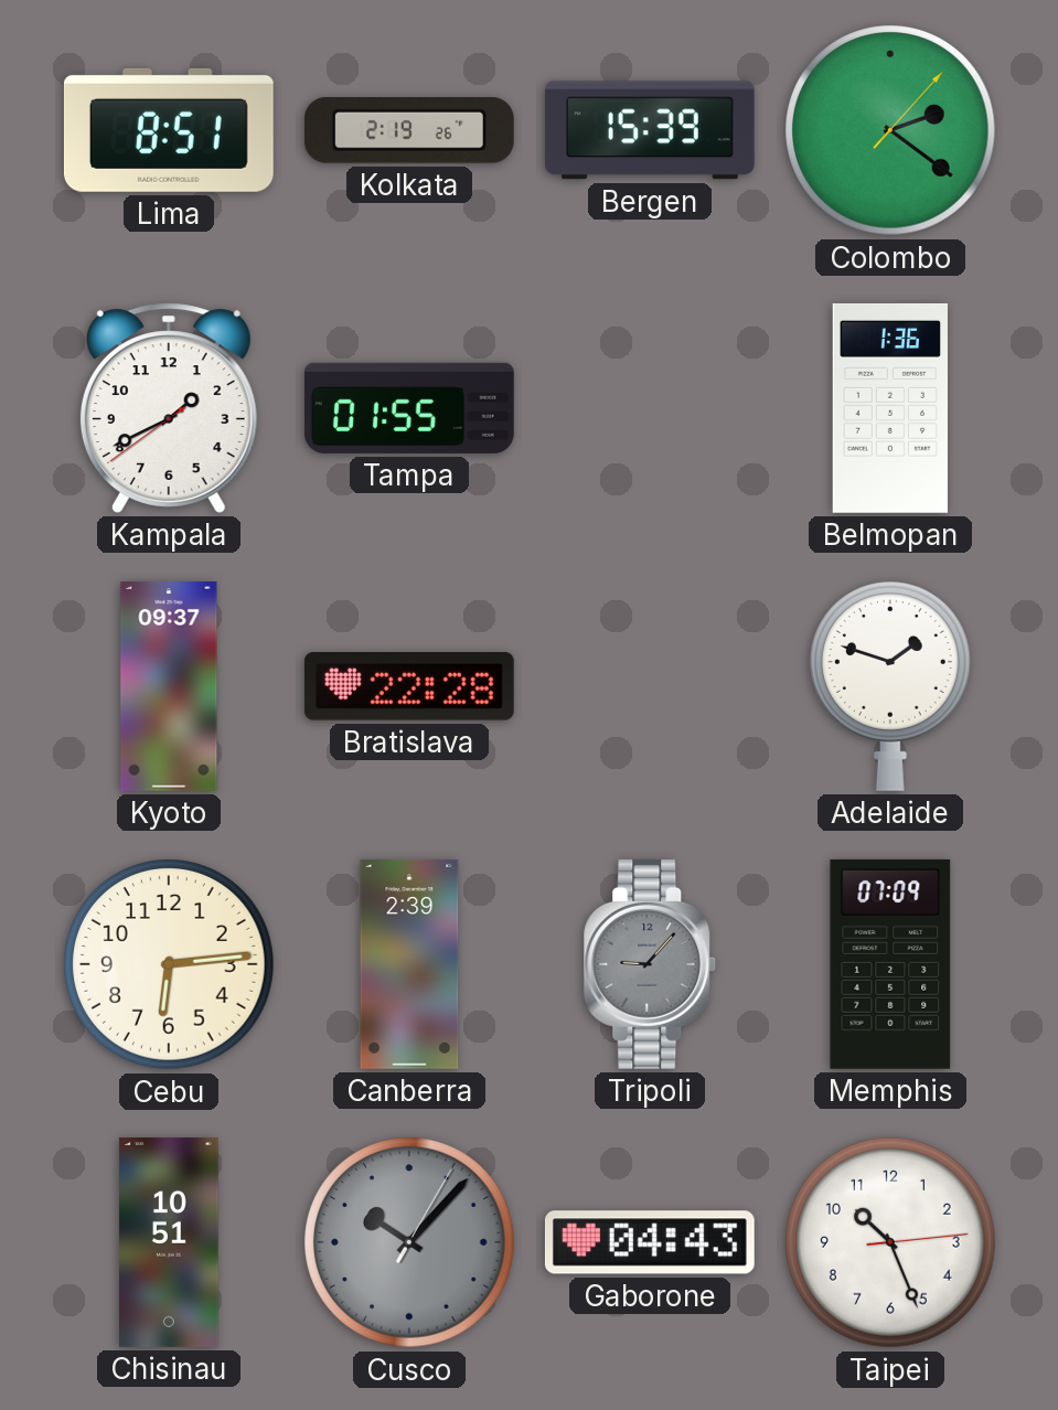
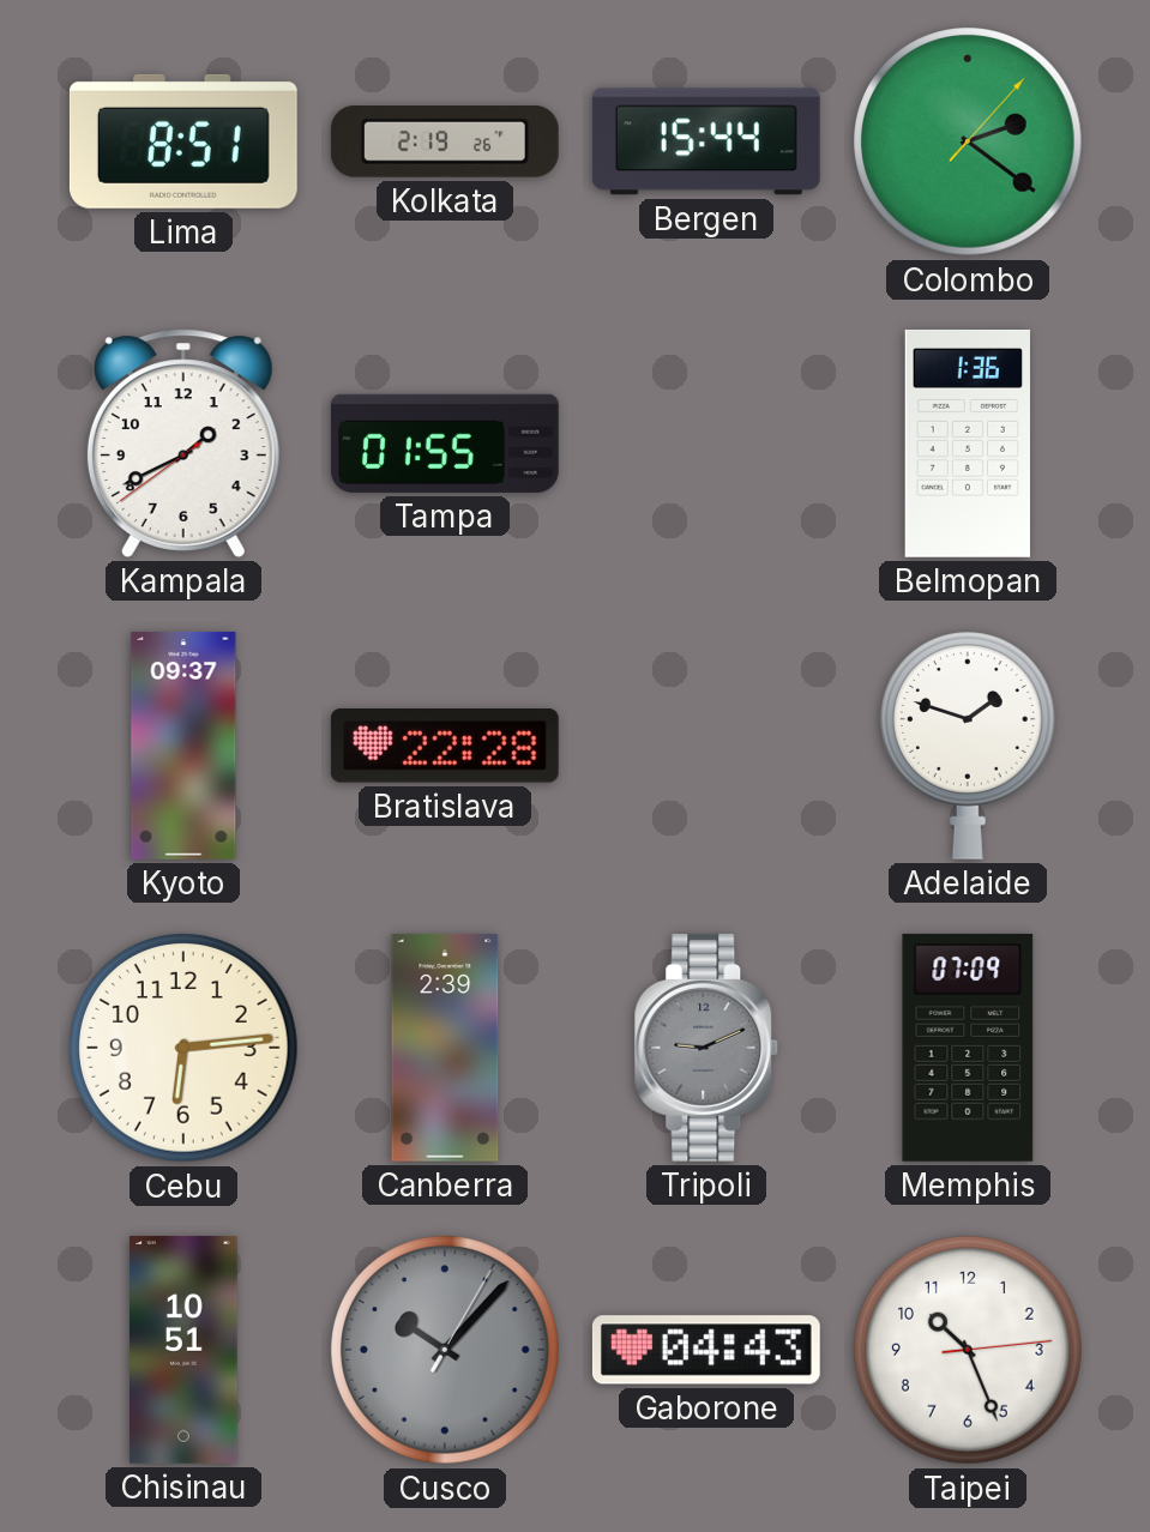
Bergen: 15:39 -> 15:44 (706, 141)
Tripoli: 9:07 -> 9:11 (706, 1048)
